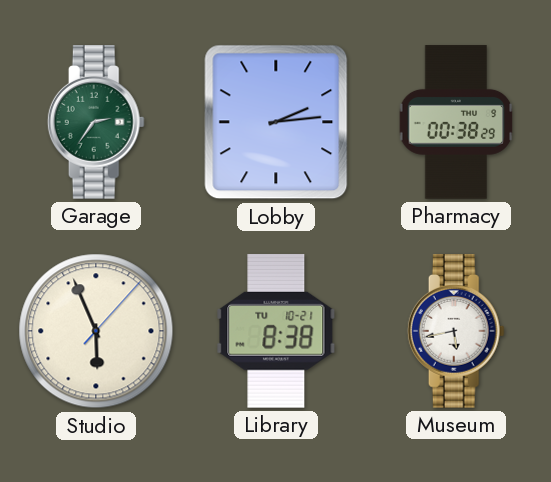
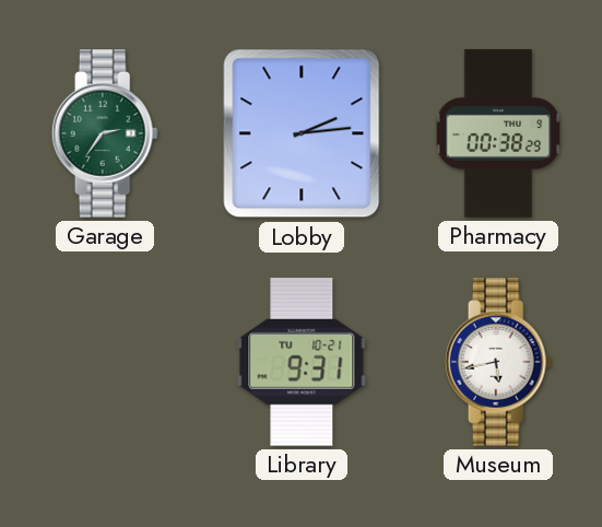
Studio: 5:56 -> none (96, 331)
Library: 8:38 -> 9:31 (302, 362)
